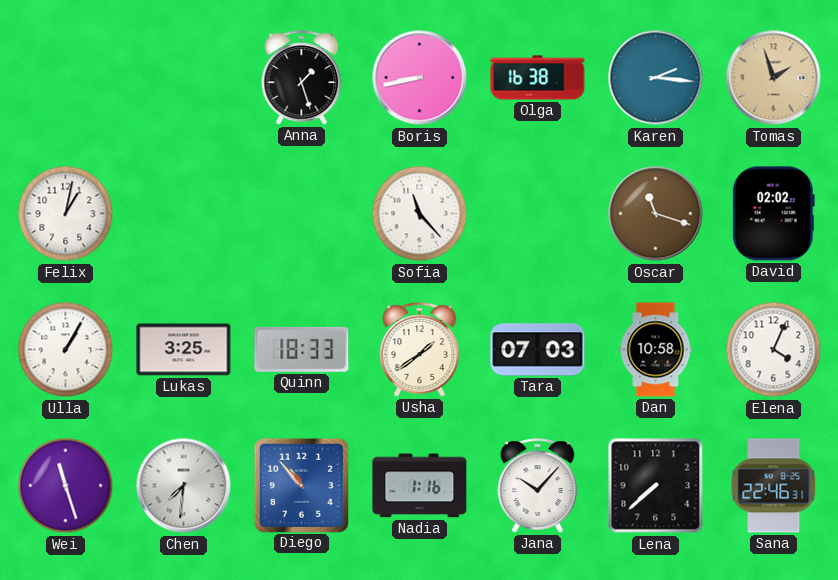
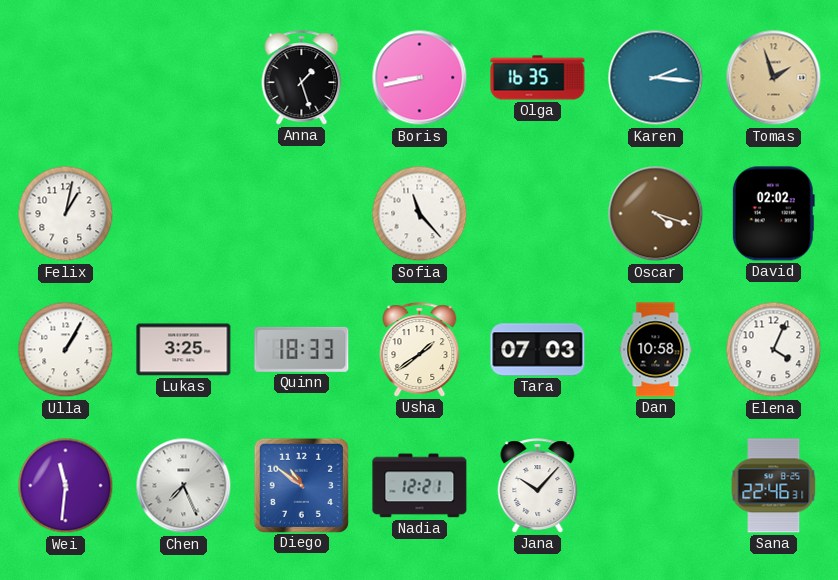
Olga: 16:38 -> 16:35 (538, 78)
Oscar: 11:18 -> 4:18 (656, 214)
Wei: 11:27 -> 11:31 (66, 486)
Chen: 7:31 -> 7:26 (184, 486)
Diego: 10:53 -> 10:51 (301, 485)
Nadia: 1:16 -> 12:21 (420, 486)
Lena: 7:38 -> none (656, 486)
